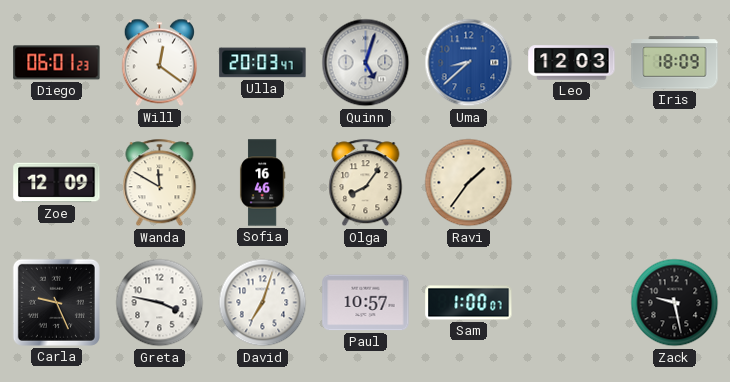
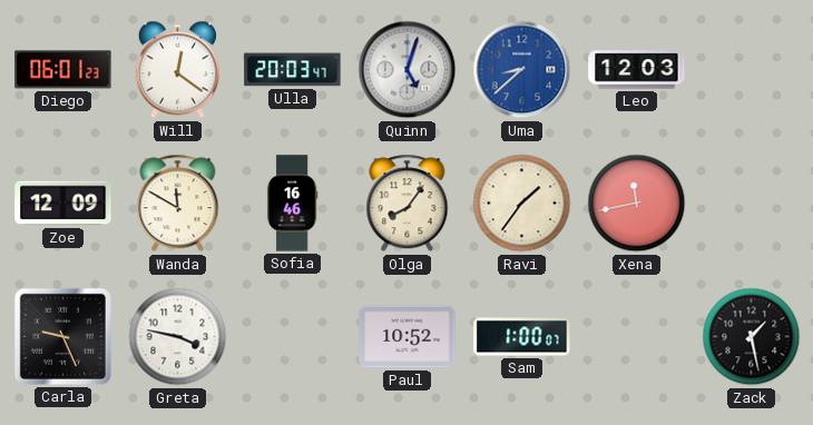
Iris: 18:09 -> none (675, 63)
Xena: none -> 11:43 (637, 204)
David: 7:03 -> none (263, 303)
Paul: 10:57 -> 10:52 (408, 337)
Zack: 9:28 -> 1:28 (752, 337)
